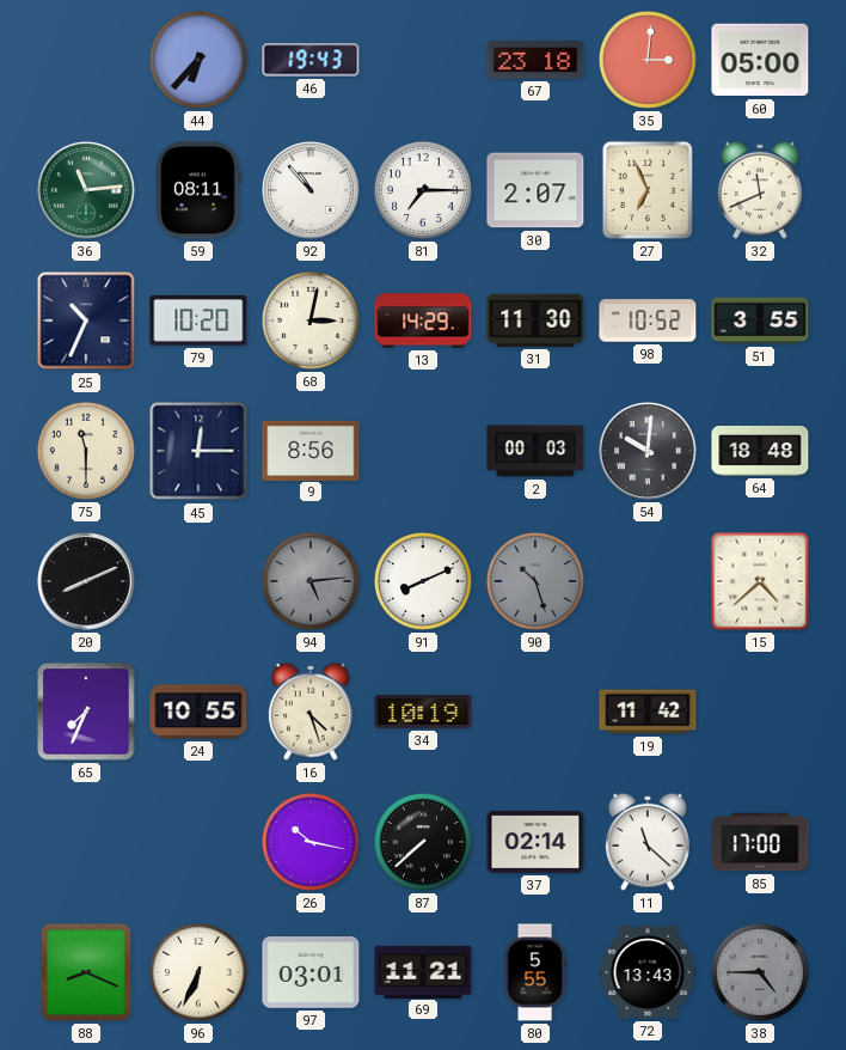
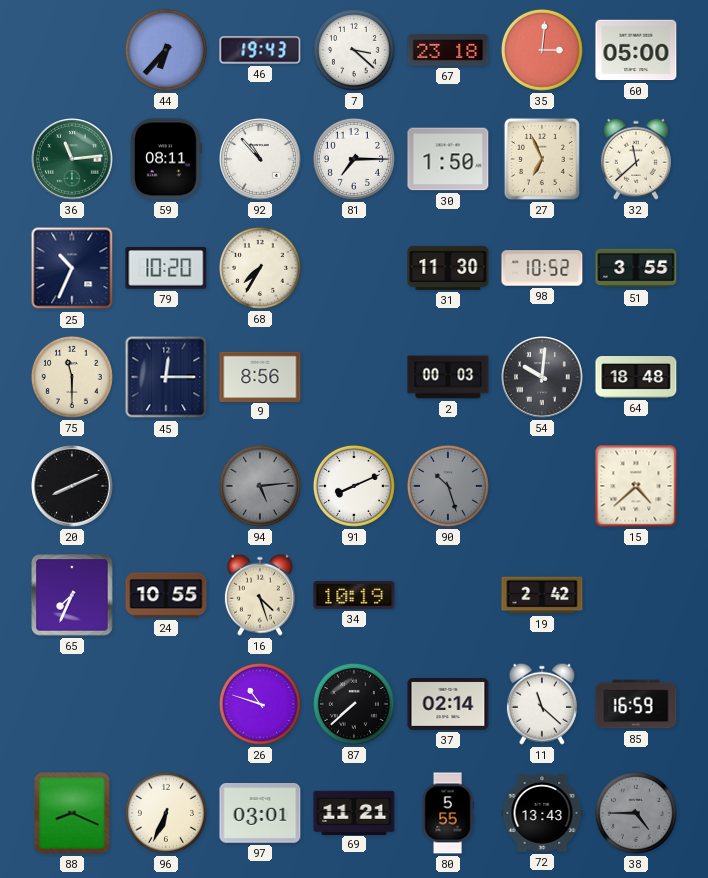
7: none -> 3:22 (354, 50)
30: 2:07 -> 1:50 (448, 159)
32: 11:41 -> 11:38 (636, 159)
68: 3:02 -> 7:35 (260, 268)
13: 14:29 -> none (423, 321)
19: 11:42 -> 2:42 (542, 595)
26: 10:17 -> 10:48 (260, 704)
85: 17:00 -> 16:59 (636, 704)
